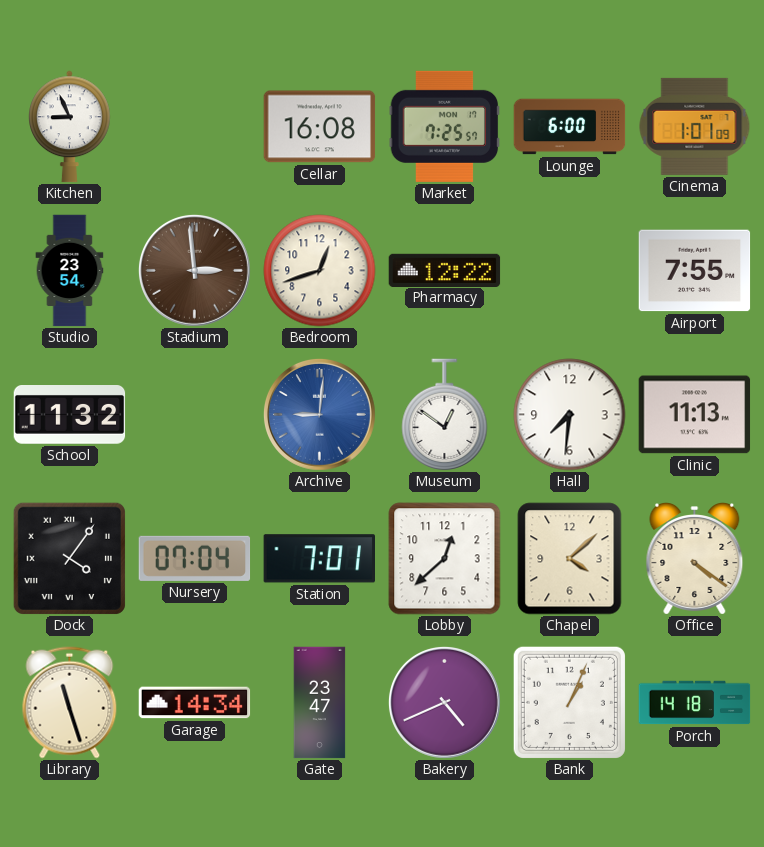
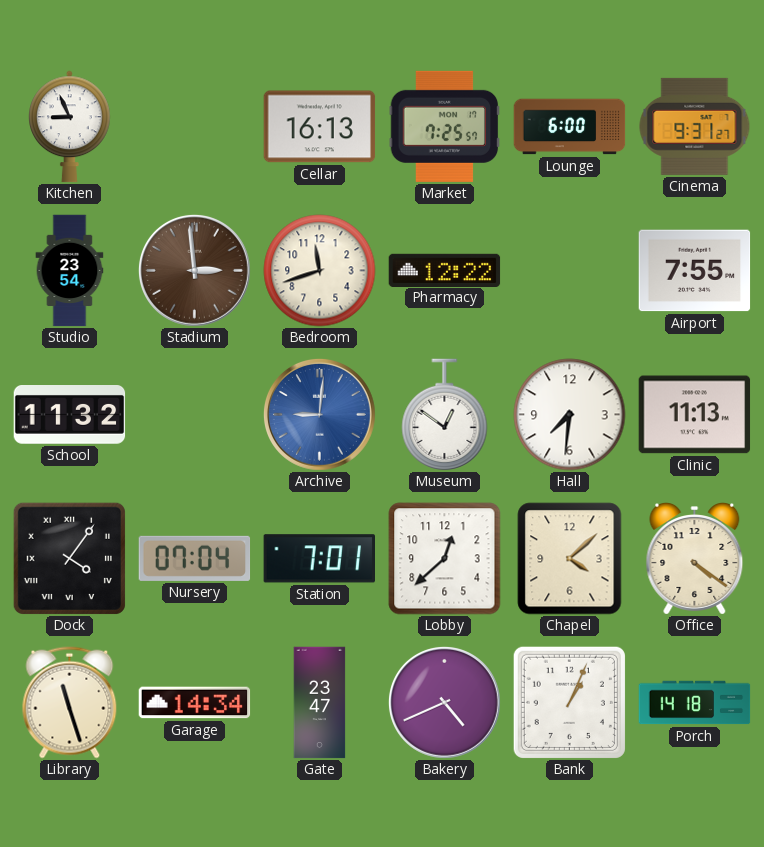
Cellar: 16:08 -> 16:13 (320, 127)
Cinema: 1:01 -> 9:31 (695, 126)
Bedroom: 12:42 -> 11:42 (320, 271)
